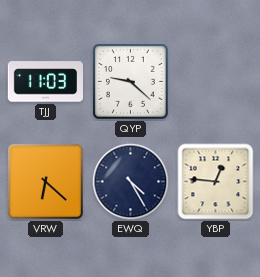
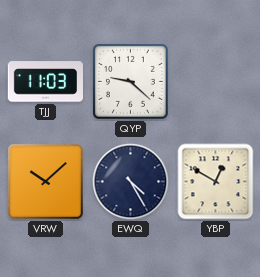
VRW: 6:22 -> 10:08 (45, 181)
YBP: 12:46 -> 12:50 (216, 182)
